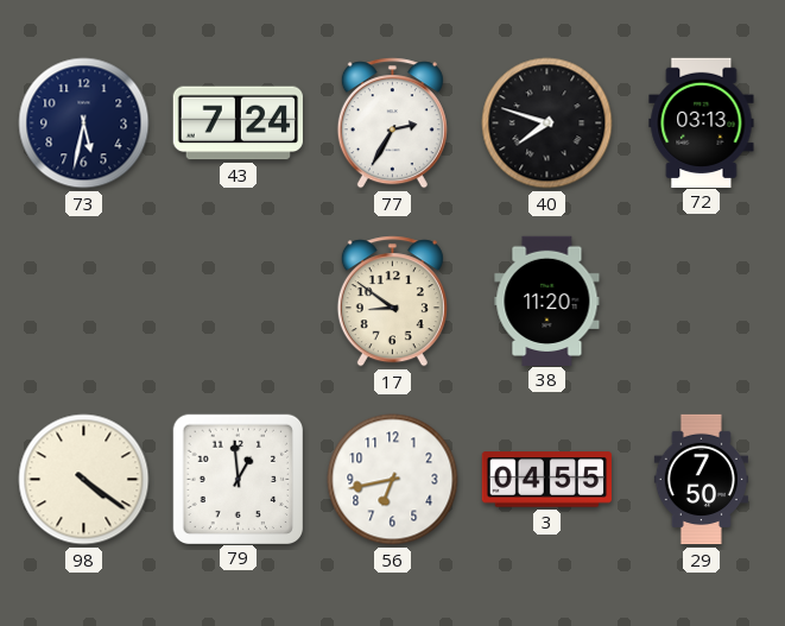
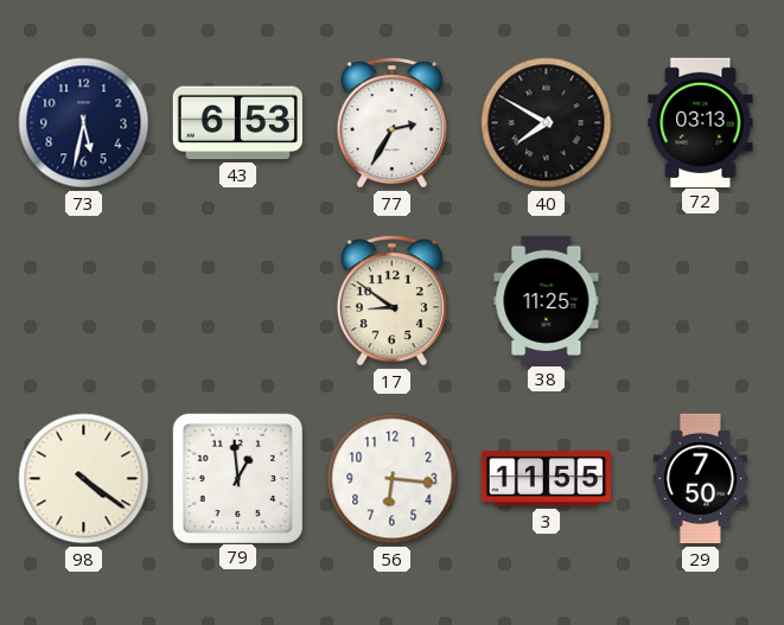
43: 7:24 -> 6:53 (237, 123)
40: 7:48 -> 7:50 (547, 123)
38: 11:20 -> 11:25 (547, 300)
56: 6:43 -> 6:16 (393, 479)
3: 04:55 -> 11:55 (546, 479)
